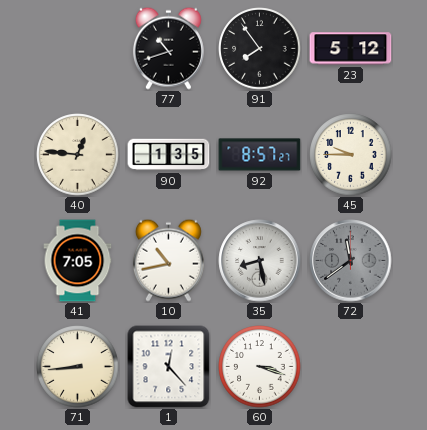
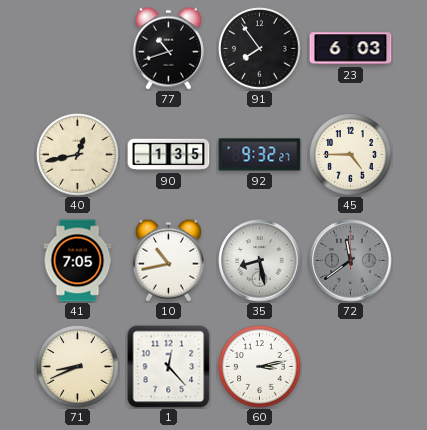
23: 5:12 -> 6:03 (351, 49)
40: 12:46 -> 12:43 (78, 155)
92: 8:57 -> 9:32 (260, 155)
45: 9:45 -> 4:45 (351, 155)
71: 8:44 -> 8:41 (78, 367)
60: 3:18 -> 3:13 (260, 367)
